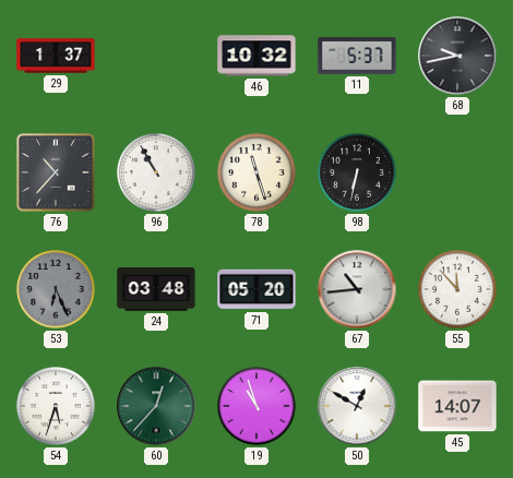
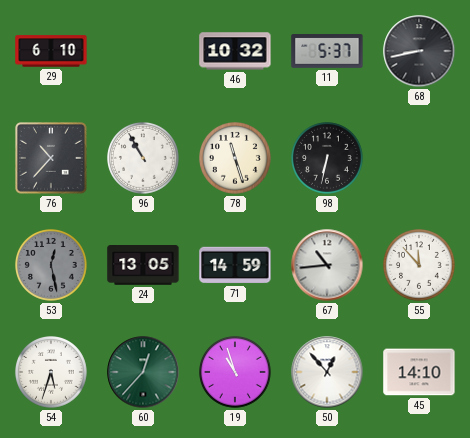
29: 1:37 -> 6:10 (51, 51)
68: 9:43 -> 8:43 (419, 51)
53: 6:26 -> 12:28 (52, 266)
24: 03:48 -> 13:05 (143, 266)
71: 05:20 -> 14:59 (235, 265)
50: 12:50 -> 12:53 (327, 372)
45: 14:07 -> 14:10 (419, 372)
